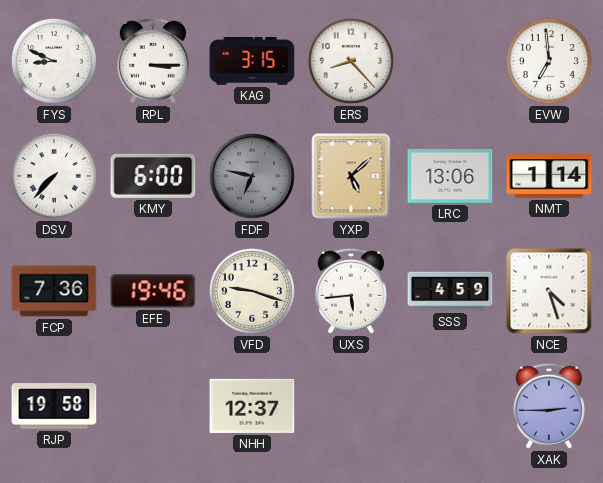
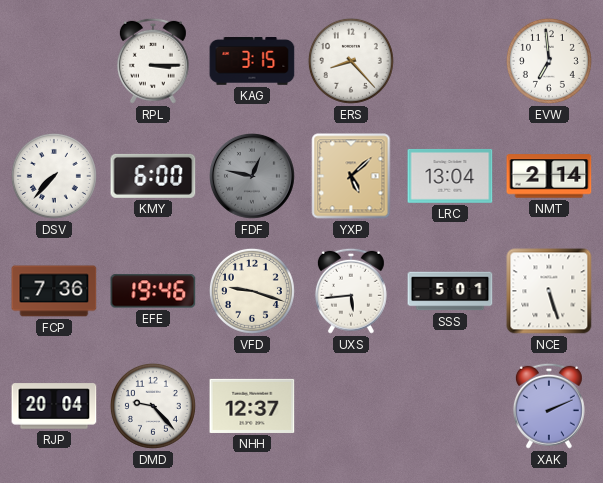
FYS: 8:49 -> none (54, 61)
FDF: 6:47 -> 12:47 (253, 177)
LRC: 13:06 -> 13:04 (450, 176)
NMT: 1:14 -> 2:14 (549, 176)
SSS: 4:59 -> 5:01 (450, 291)
NCE: 4:27 -> 5:27 (549, 291)
RJP: 19:58 -> 20:04 (54, 406)
DMD: none -> 9:23 (153, 406)
XAK: 2:45 -> 2:11 (549, 406)
